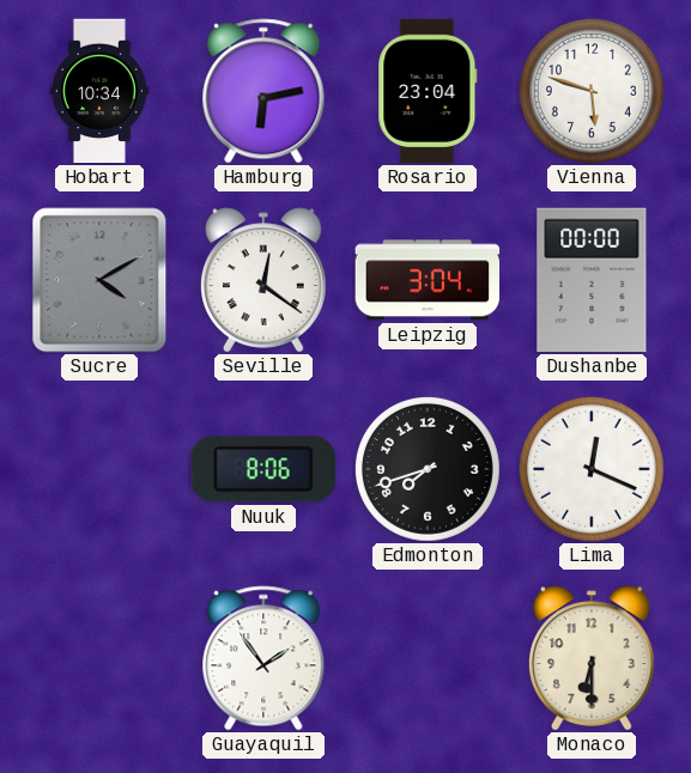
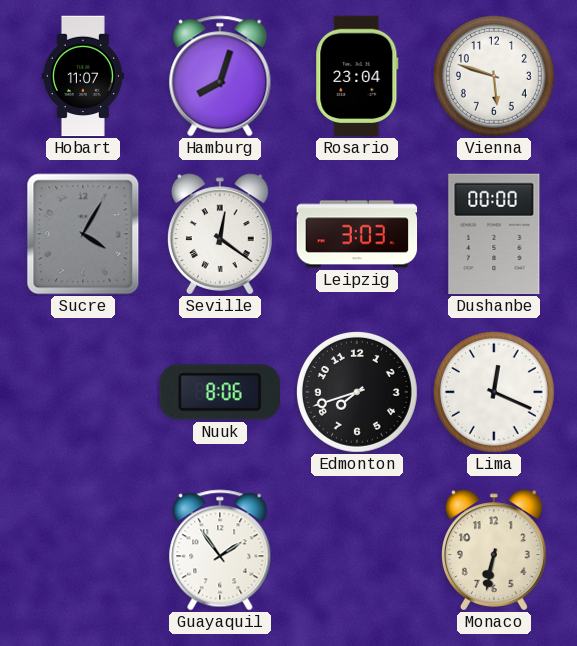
Hobart: 10:34 -> 11:07 (83, 76)
Hamburg: 6:13 -> 8:03 (220, 76)
Sucre: 4:10 -> 4:05 (83, 234)
Leipzig: 3:04 -> 3:03 (357, 234)
Monaco: 6:30 -> 6:32 (495, 550)
